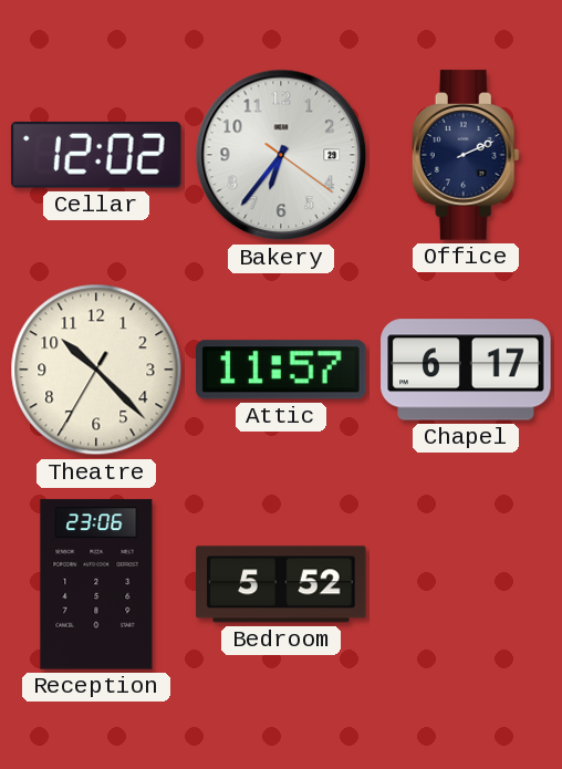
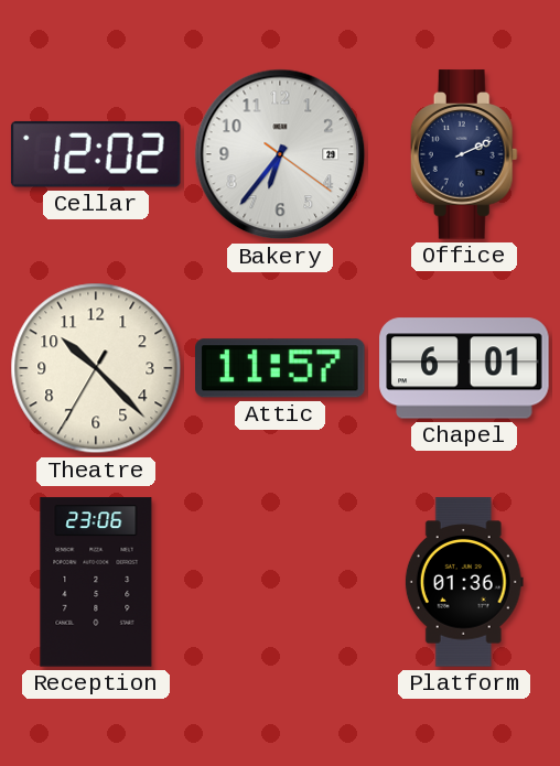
Chapel: 6:17 -> 6:01 (464, 368)
Bedroom: 5:52 -> none (281, 584)
Platform: none -> 01:36 (464, 582)
